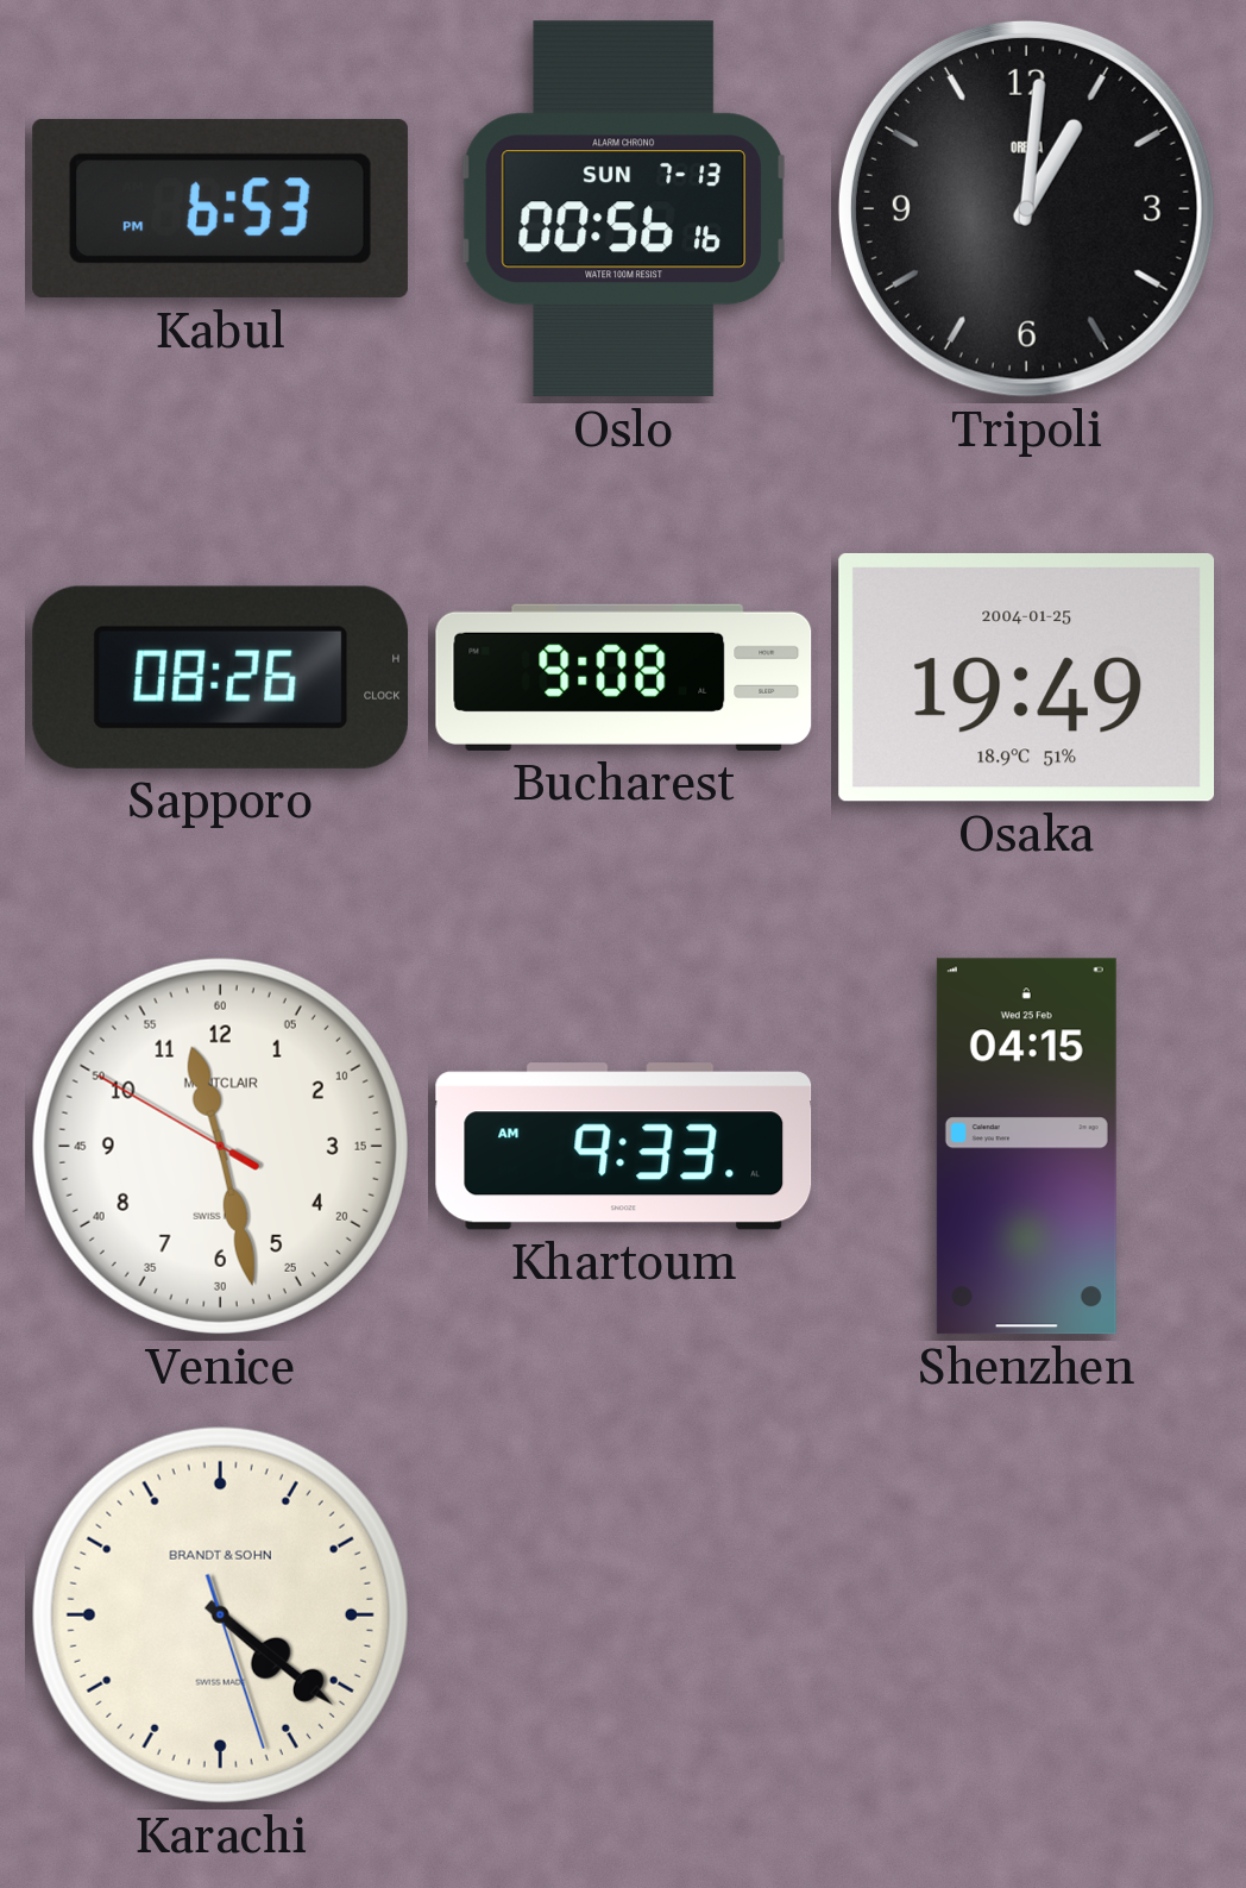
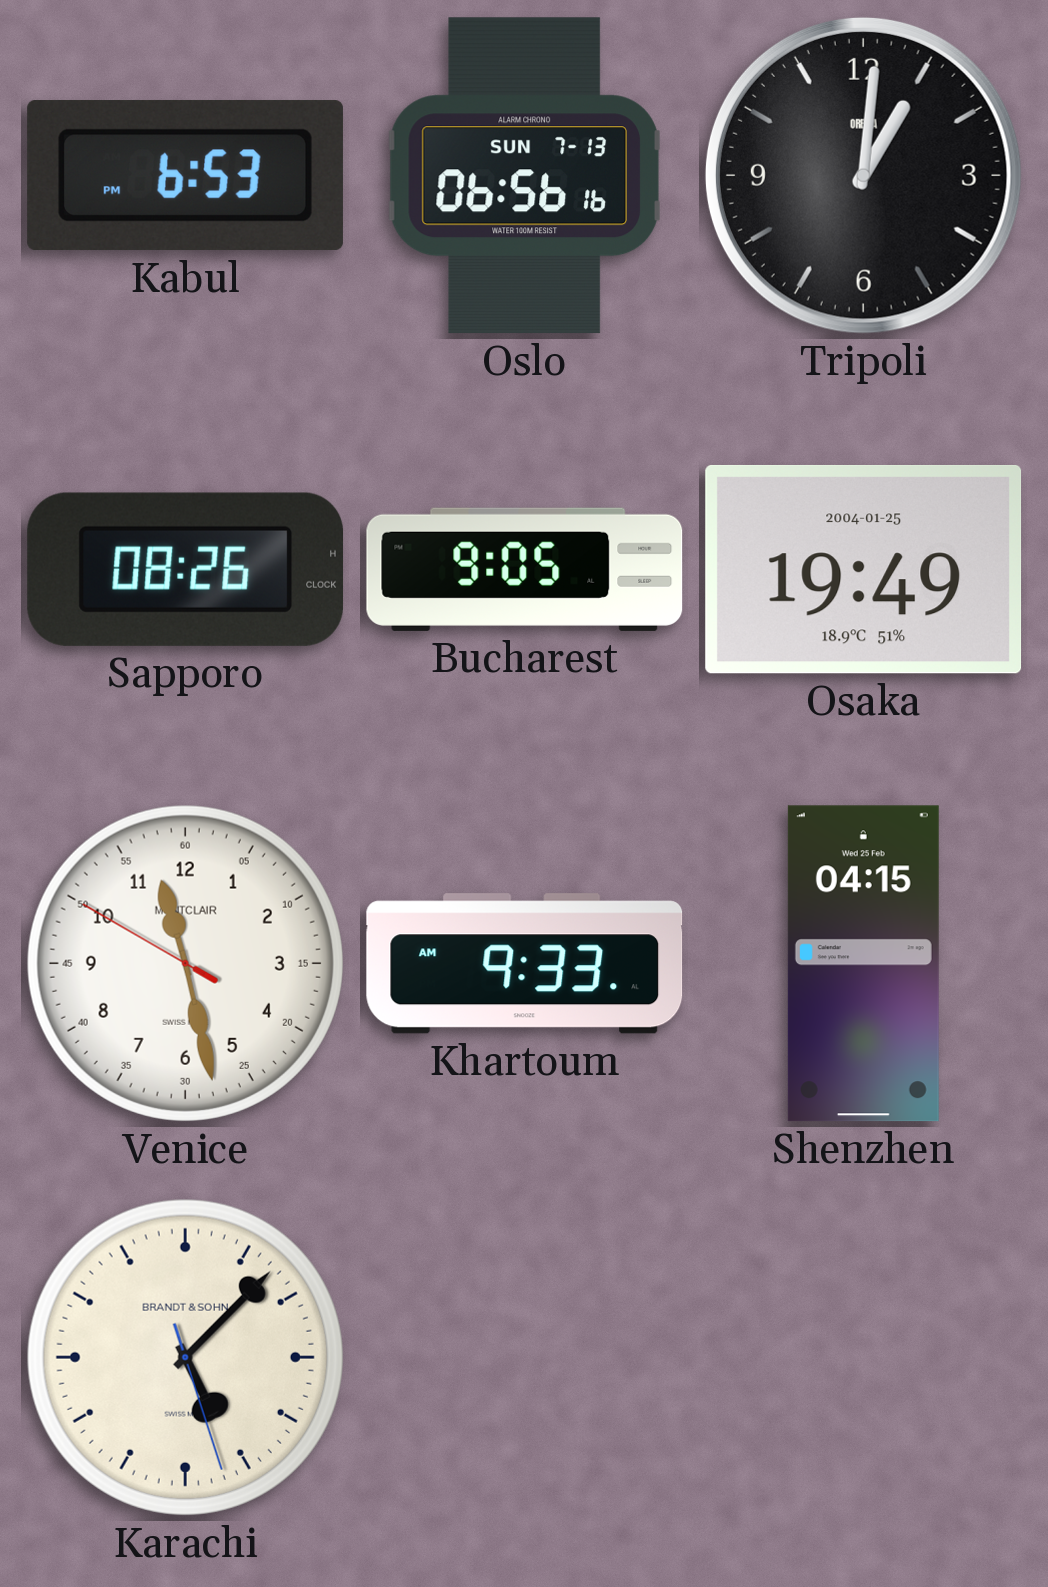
Oslo: 00:56 -> 06:56 (524, 176)
Bucharest: 9:08 -> 9:05 (525, 569)
Karachi: 4:21 -> 5:07 (185, 1357)
